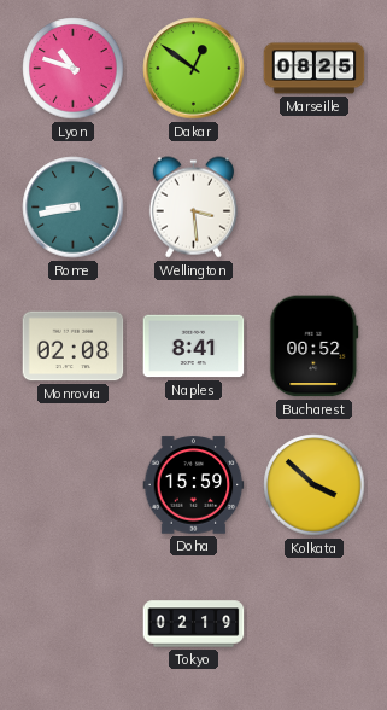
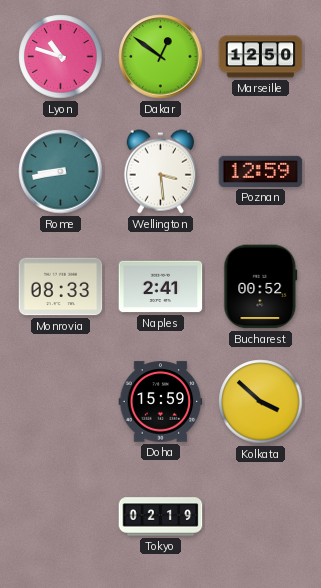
Marseille: 08:25 -> 12:50 (261, 57)
Poznan: none -> 12:59 (261, 171)
Monrovia: 02:08 -> 08:33 (61, 287)
Naples: 8:41 -> 2:41 (161, 287)
